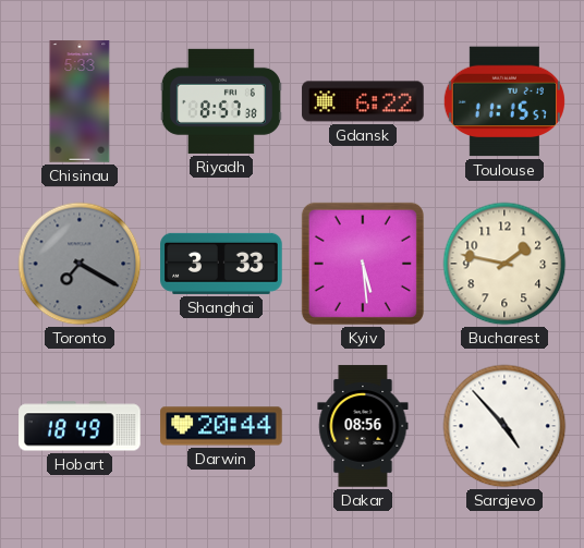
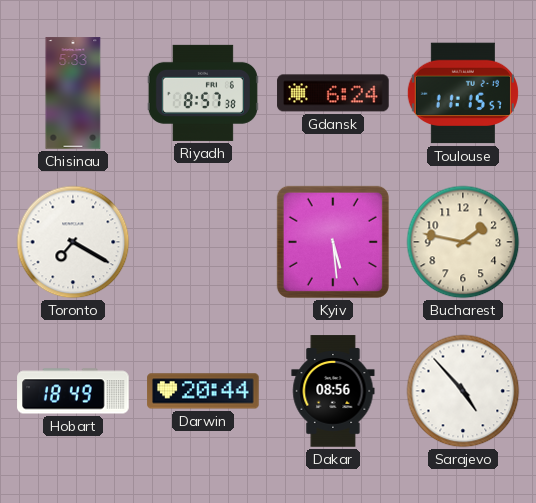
Gdansk: 6:22 -> 6:24 (333, 93)
Toronto dial: grey -> white (73, 242)
Shanghai: 3:33 -> none (221, 264)
